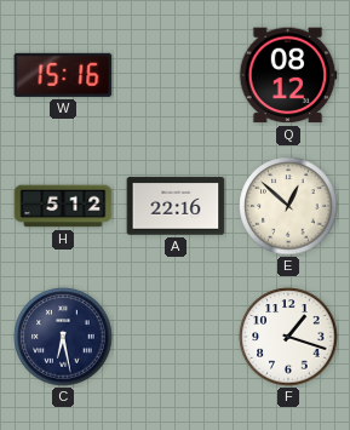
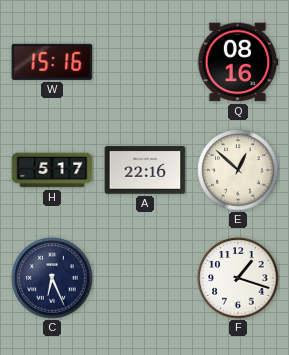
Q: 08:12 -> 08:16 (238, 62)
H: 5:12 -> 5:17 (52, 170)
C: 6:28 -> 6:26 (52, 278)
